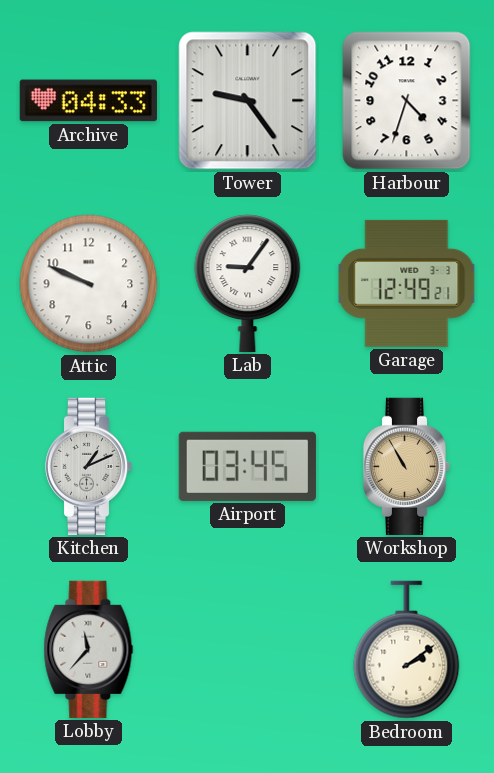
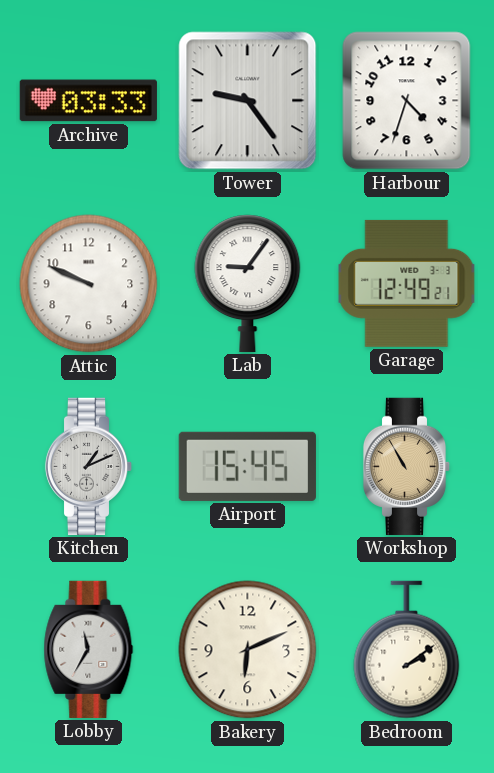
Archive: 04:33 -> 03:33 (88, 101)
Airport: 03:45 -> 15:45 (247, 466)
Lobby: 11:37 -> 11:35 (89, 649)
Bakery: none -> 6:11 (248, 650)
